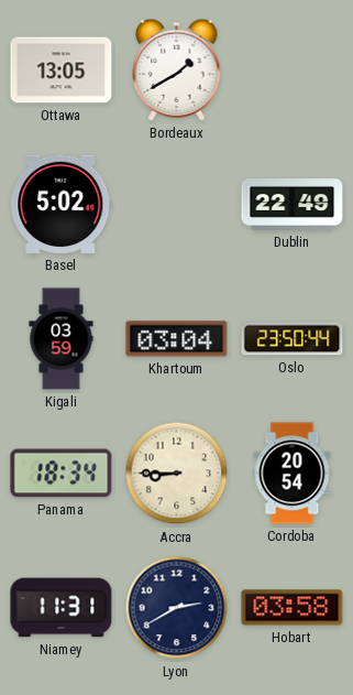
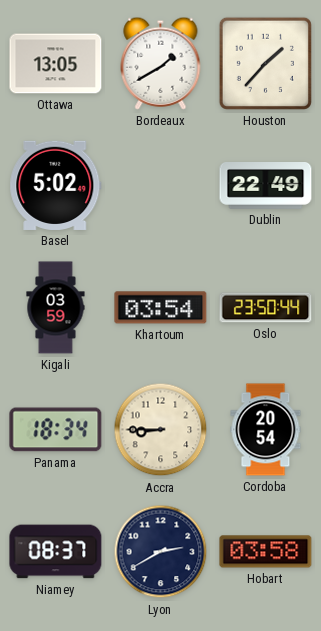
Houston: none -> 1:37 (265, 63)
Khartoum: 03:04 -> 03:54 (161, 308)
Niamey: 11:31 -> 08:37 (56, 552)
